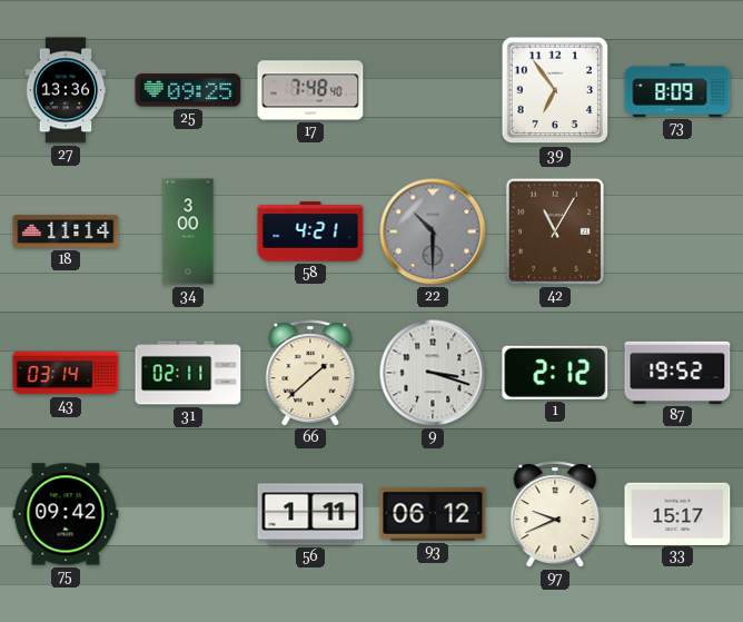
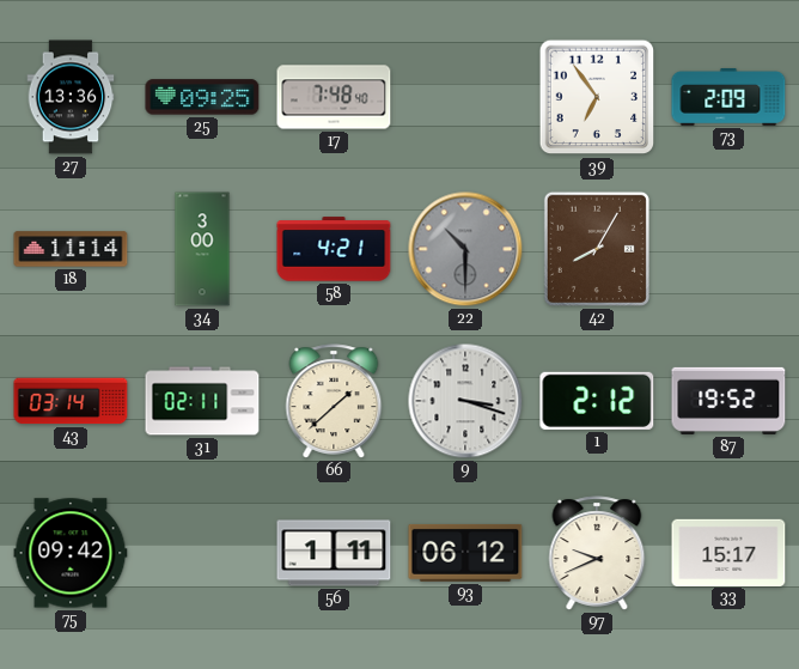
73: 8:09 -> 2:09 (728, 97)
42: 11:05 -> 8:05 (597, 249)
